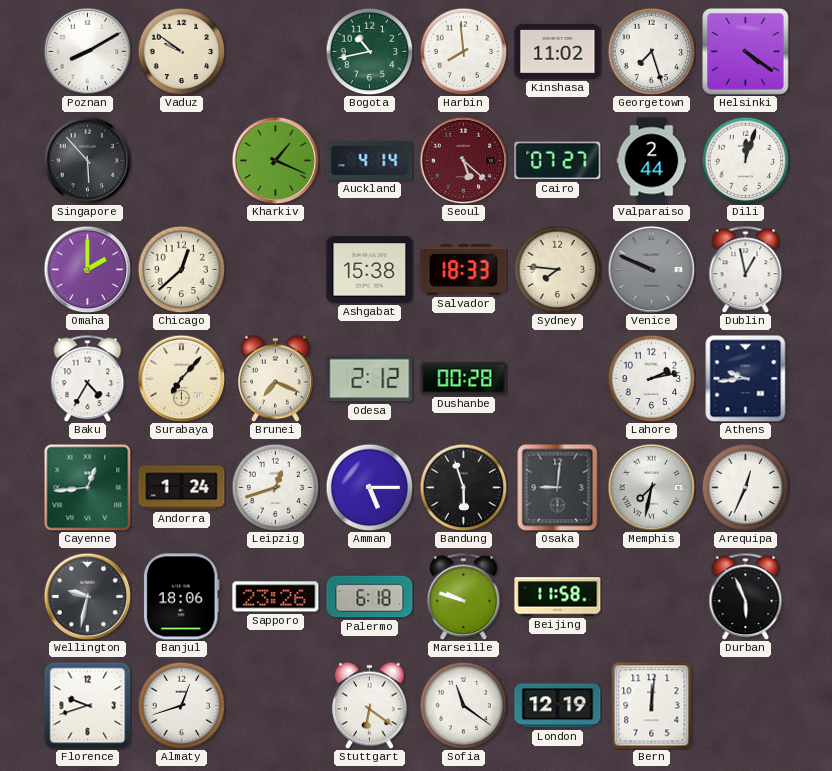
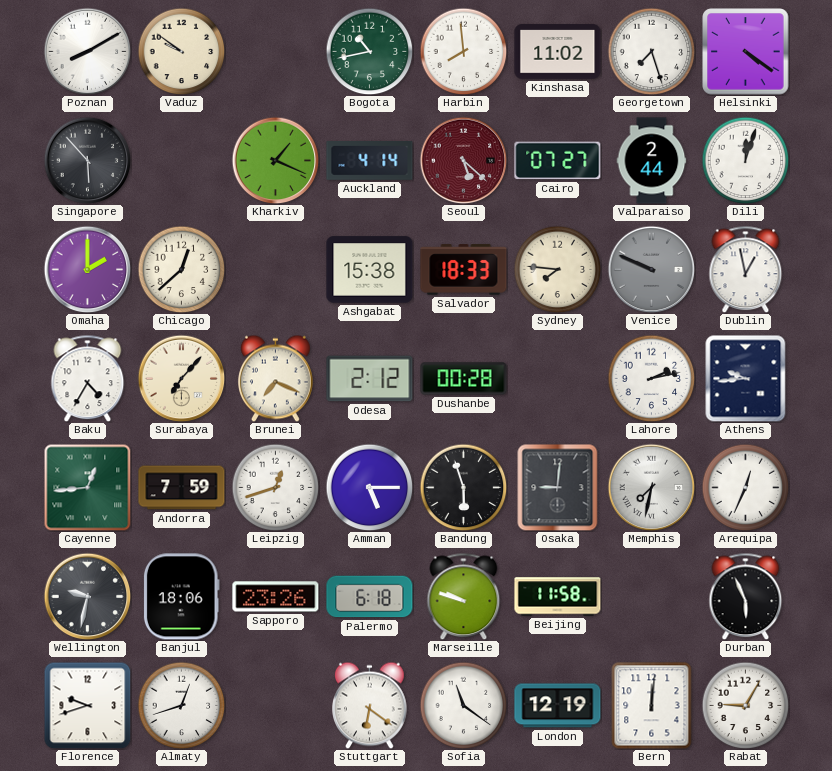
Andorra: 1:24 -> 7:59 (182, 488)
Rabat: none -> 9:05 (745, 705)
